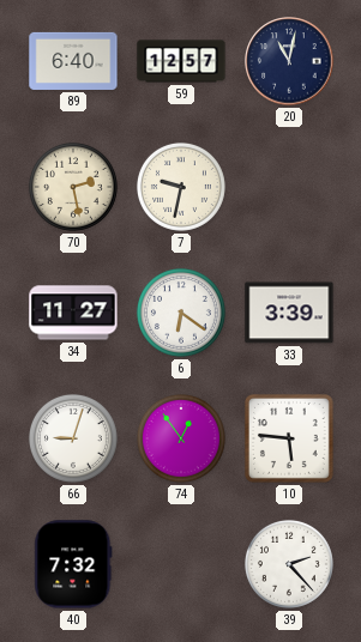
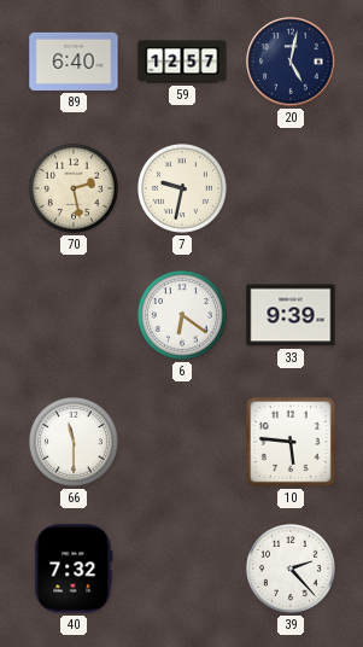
20: 11:02 -> 5:02 (291, 62)
34: 11:27 -> none (73, 313)
33: 3:39 -> 9:39 (291, 315)
66: 9:03 -> 11:30 (74, 442)
74: 12:54 -> none (181, 438)
